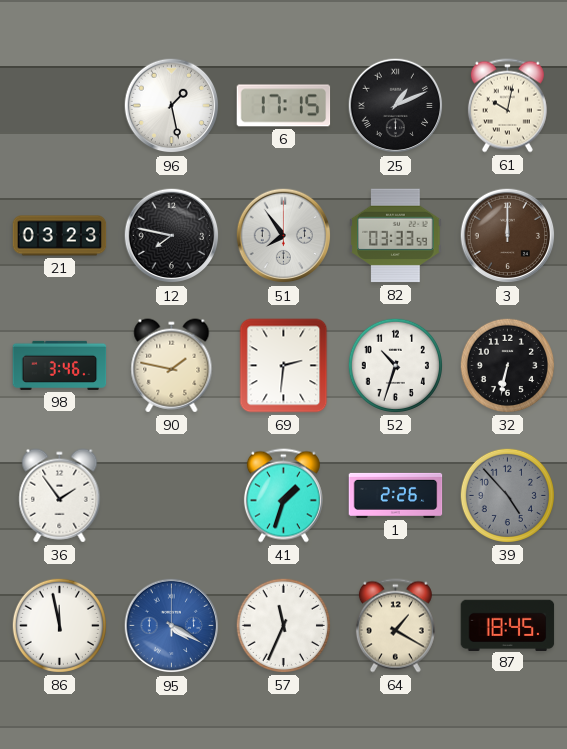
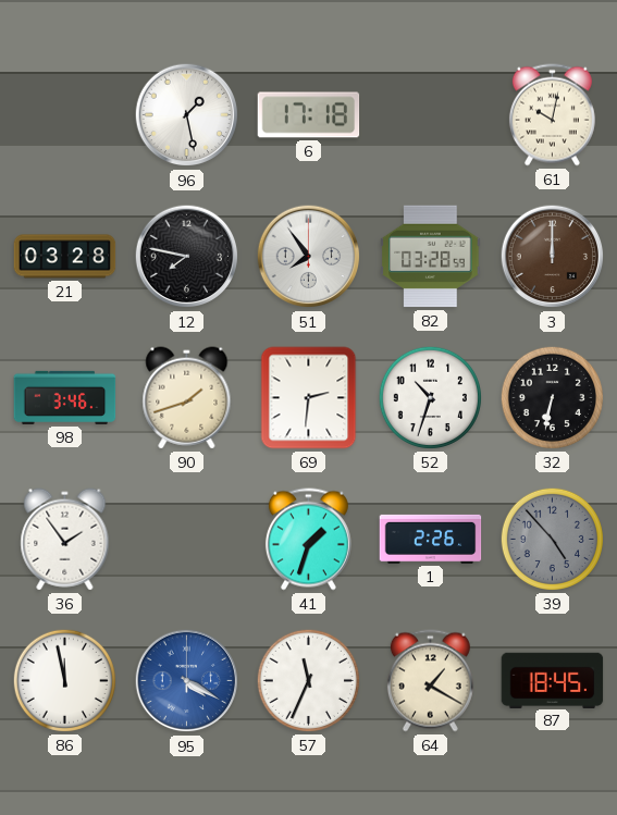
6: 17:15 -> 17:18 (309, 115)
25: 1:11 -> none (396, 106)
21: 03:23 -> 03:28 (65, 257)
82: 03:33 -> 03:28 (431, 257)
90: 1:47 -> 1:42 (187, 398)
